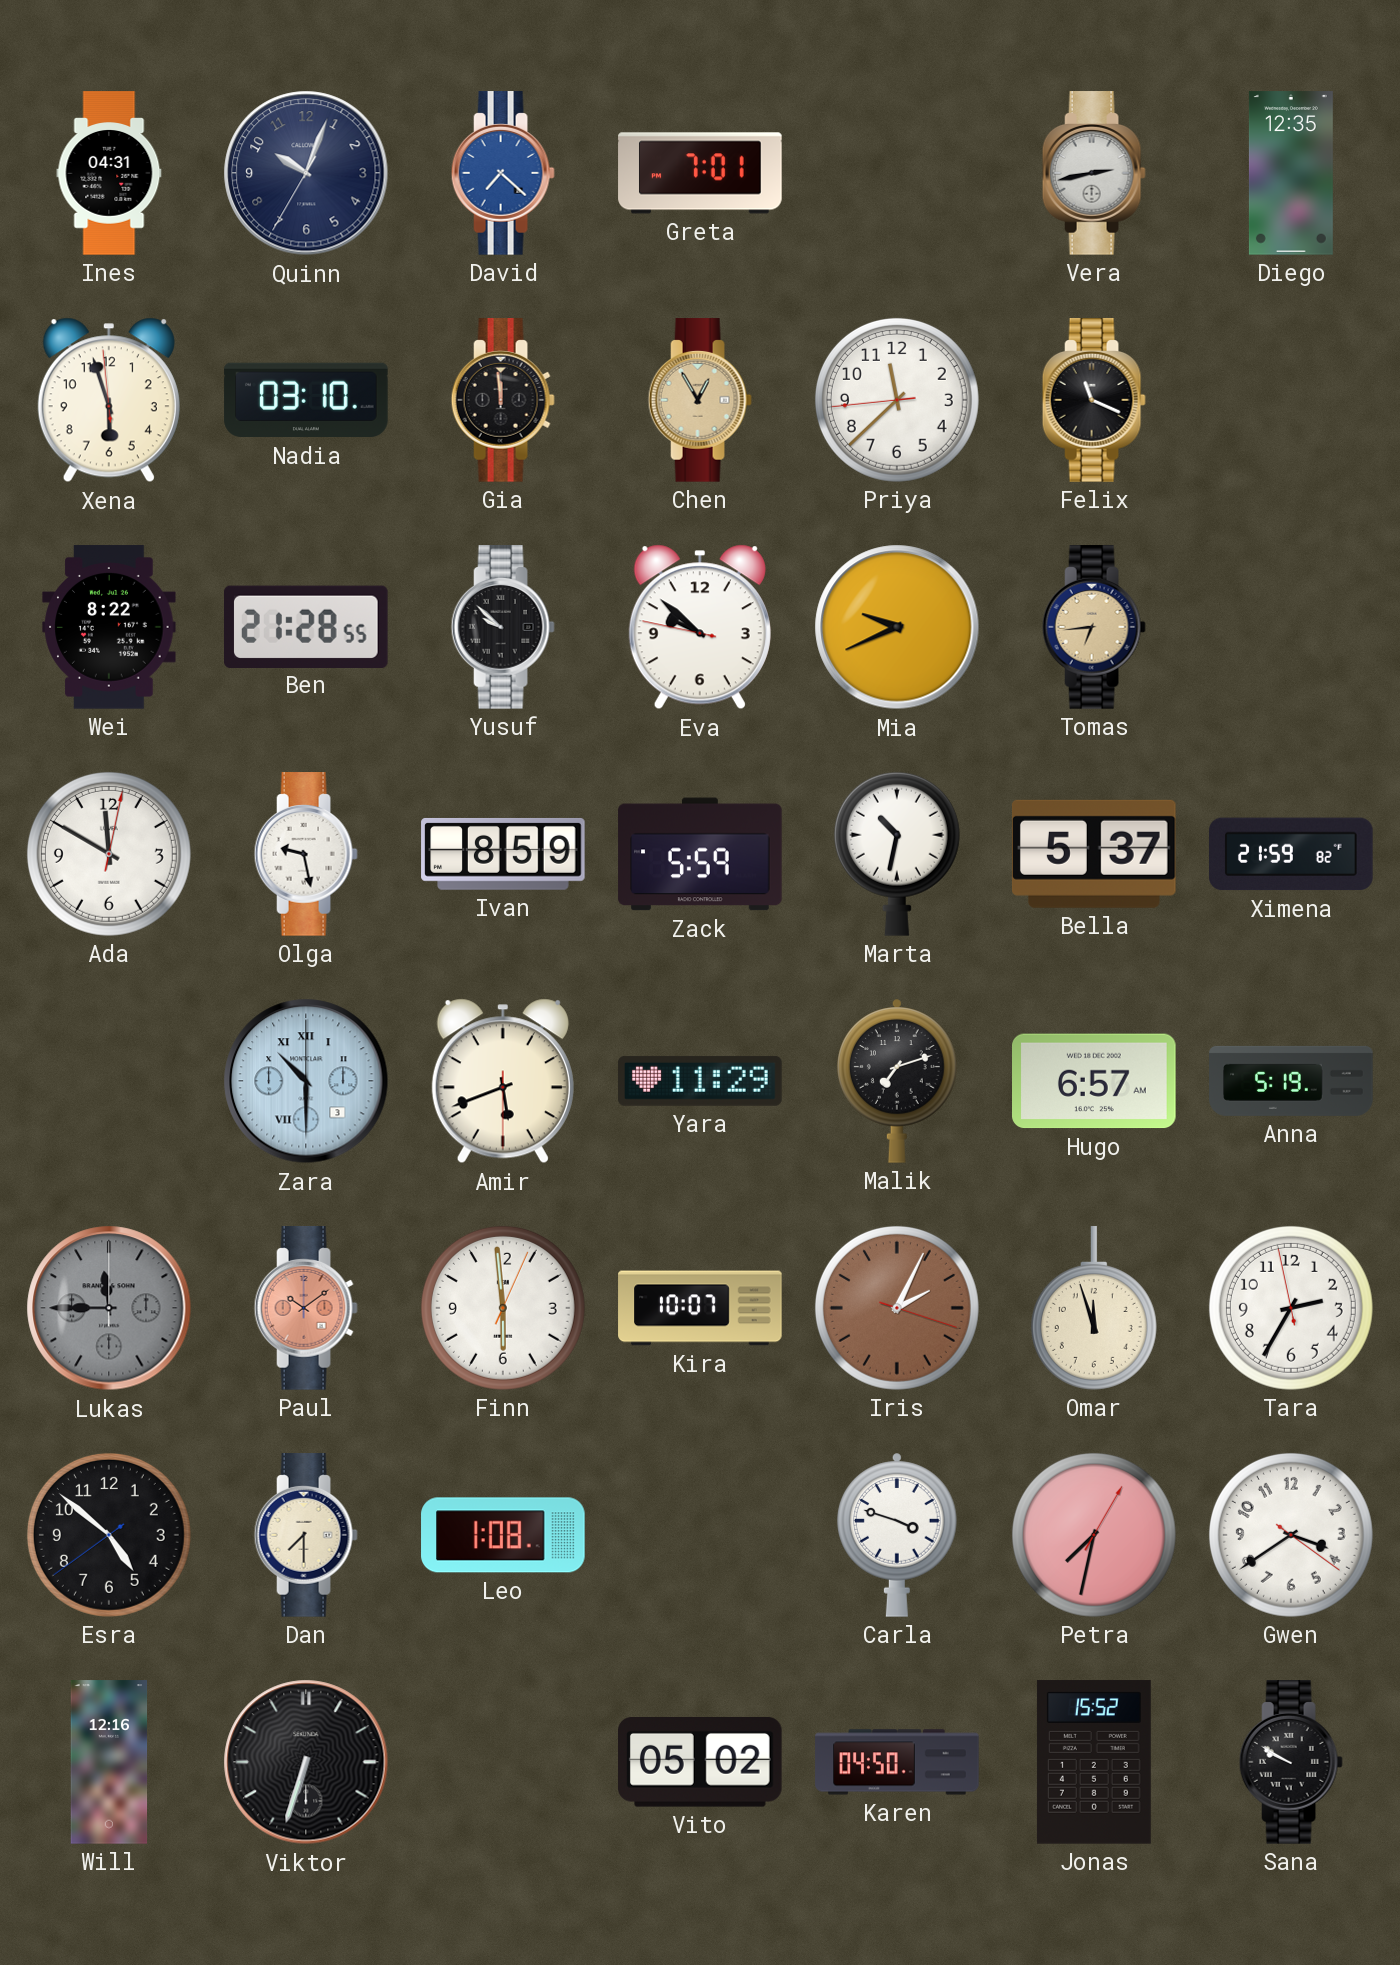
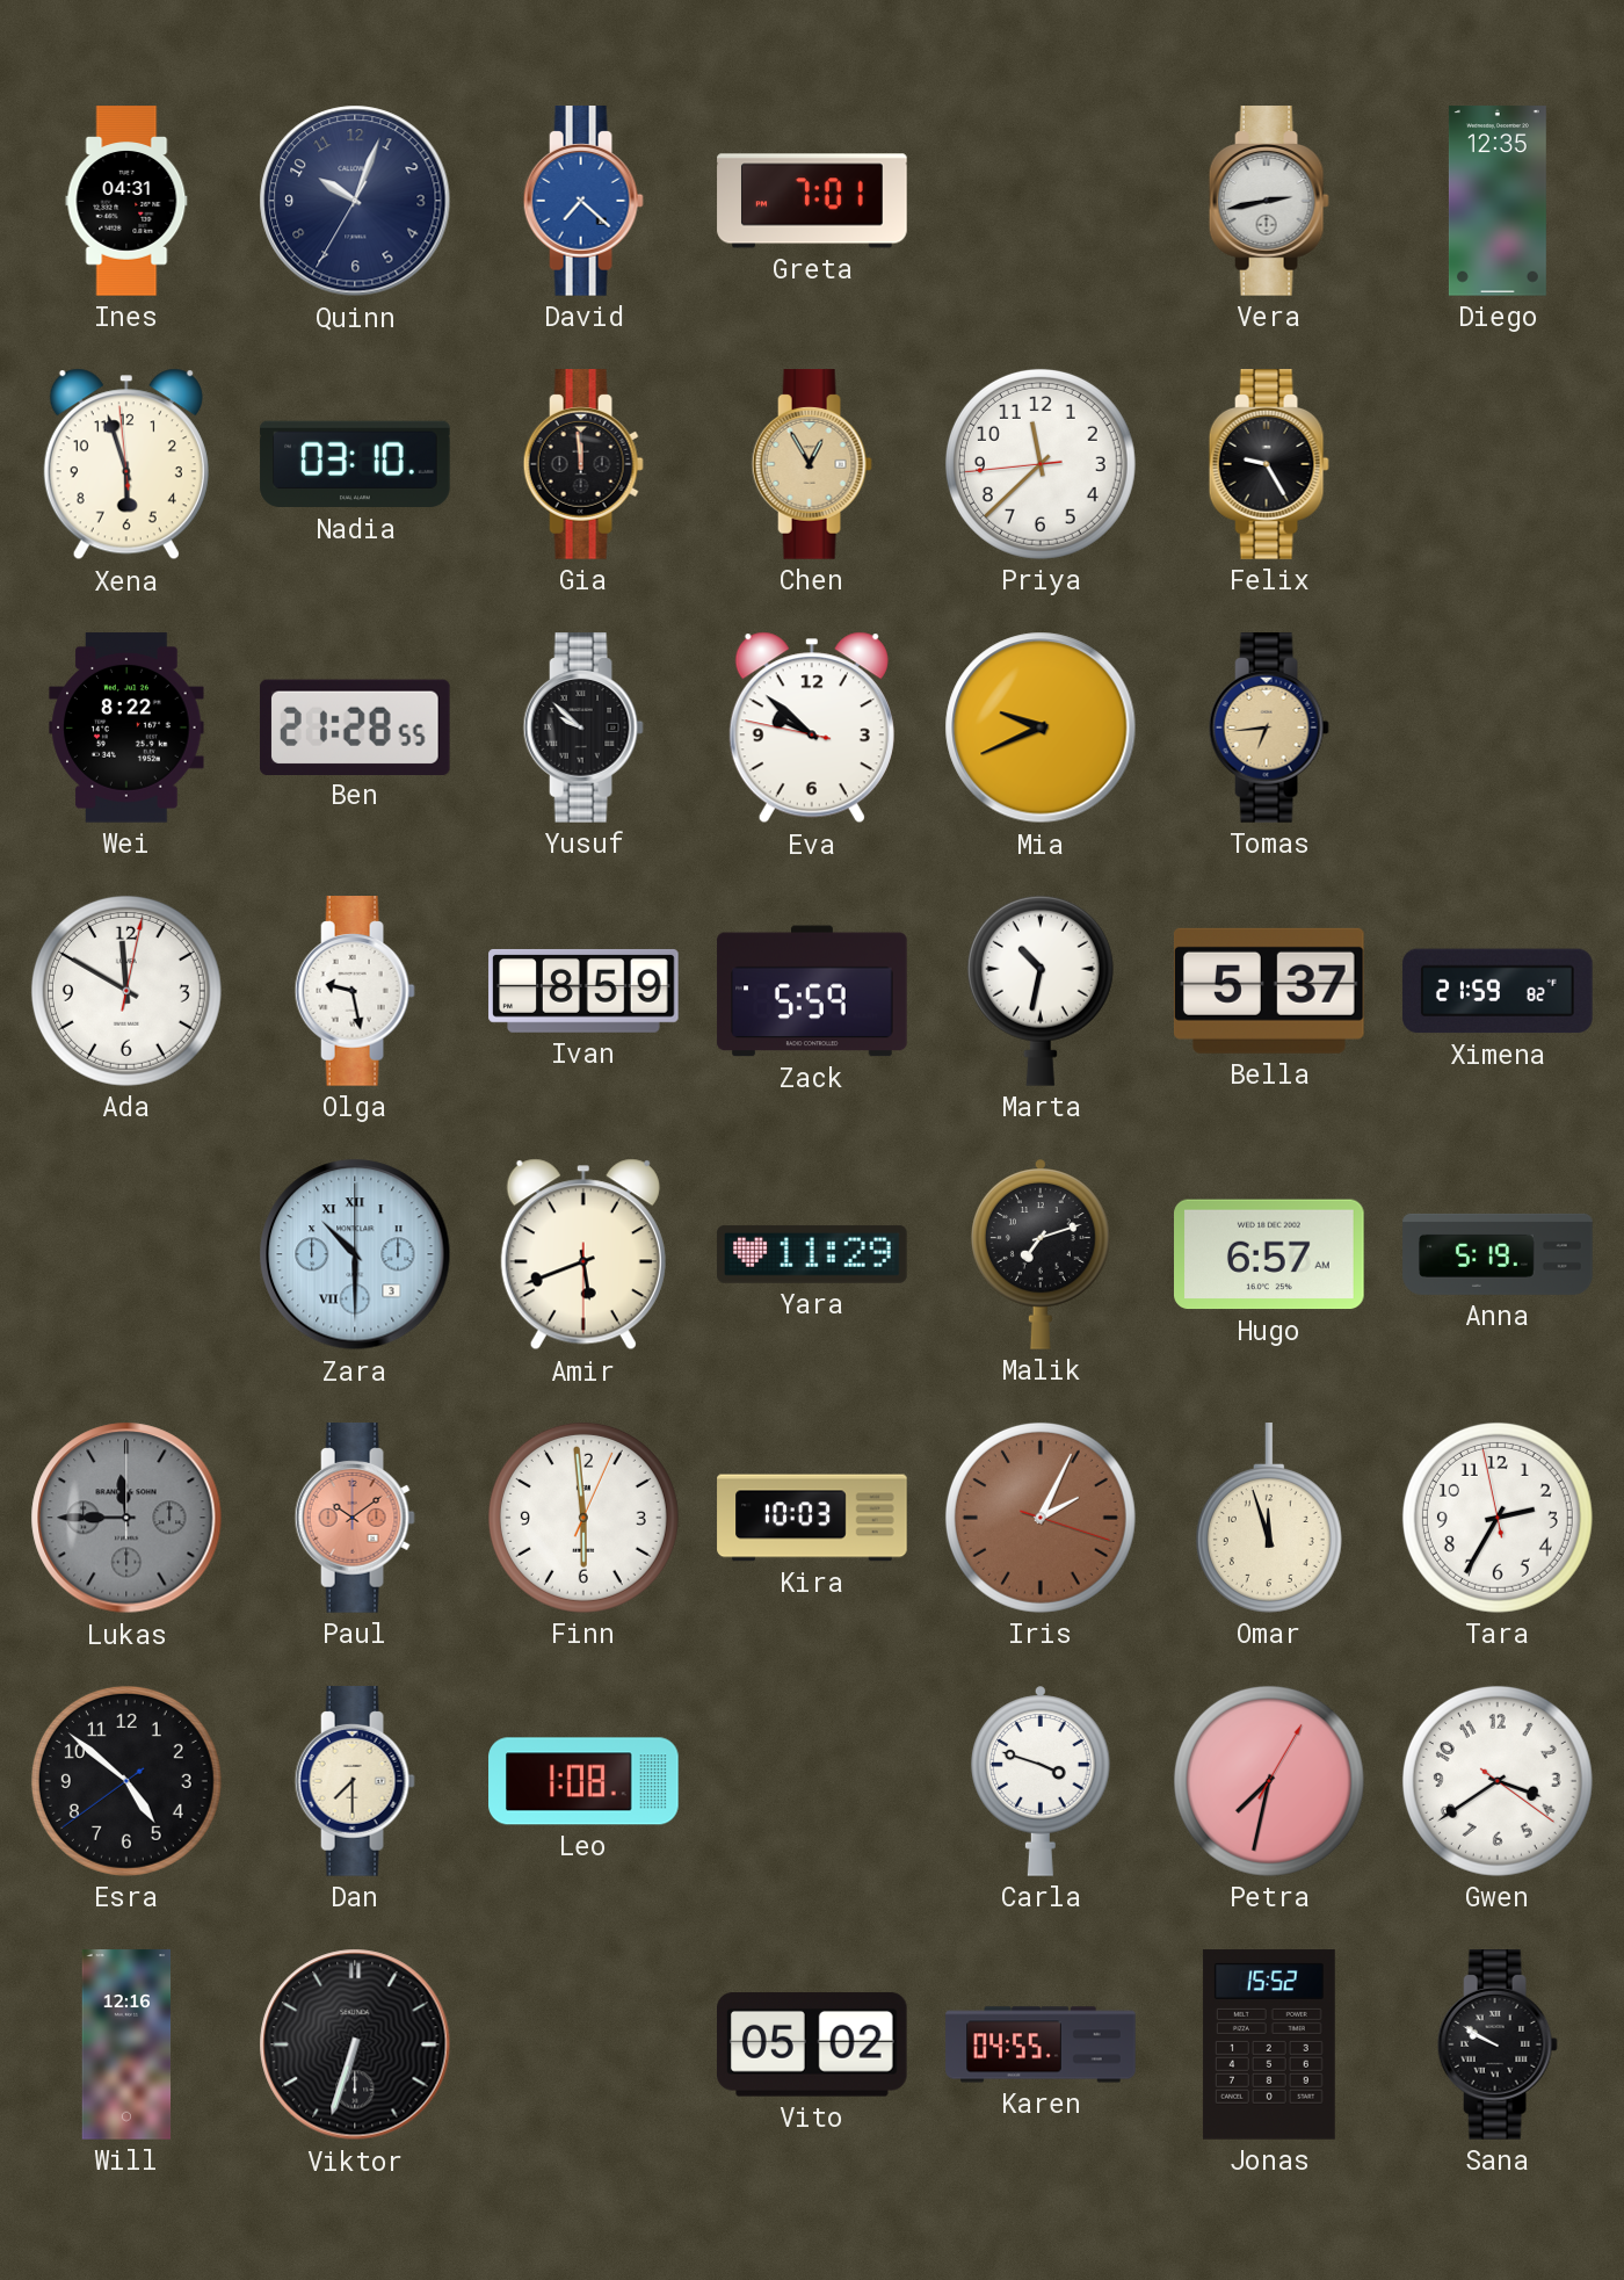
Felix: 11:19 -> 9:25 (1269, 464)
Kira: 10:07 -> 10:03 (812, 1518)
Karen: 04:50 -> 04:55 (1041, 2044)
